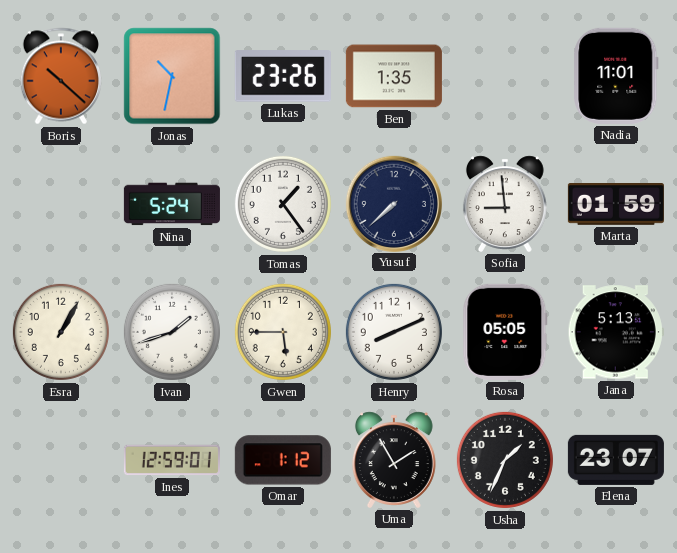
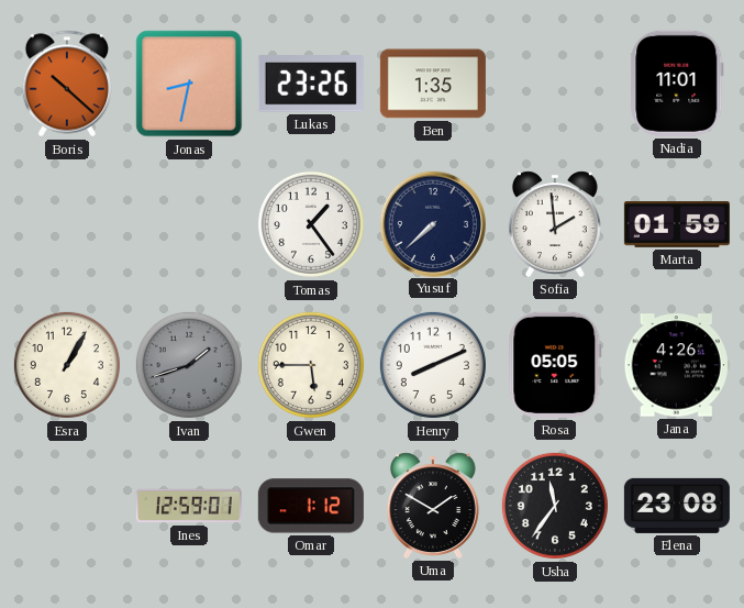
Jonas: 10:32 -> 8:32 (189, 84)
Nina: 5:24 -> none (172, 204)
Sofia: 8:59 -> 1:59 (555, 224)
Ivan dial: white -> grey (189, 365)
Jana: 5:13 -> 4:26 (677, 365)
Uma: 1:55 -> 1:50 (433, 506)
Usha: 1:34 -> 11:36 (555, 506)
Elena: 23:07 -> 23:08 (677, 506)
